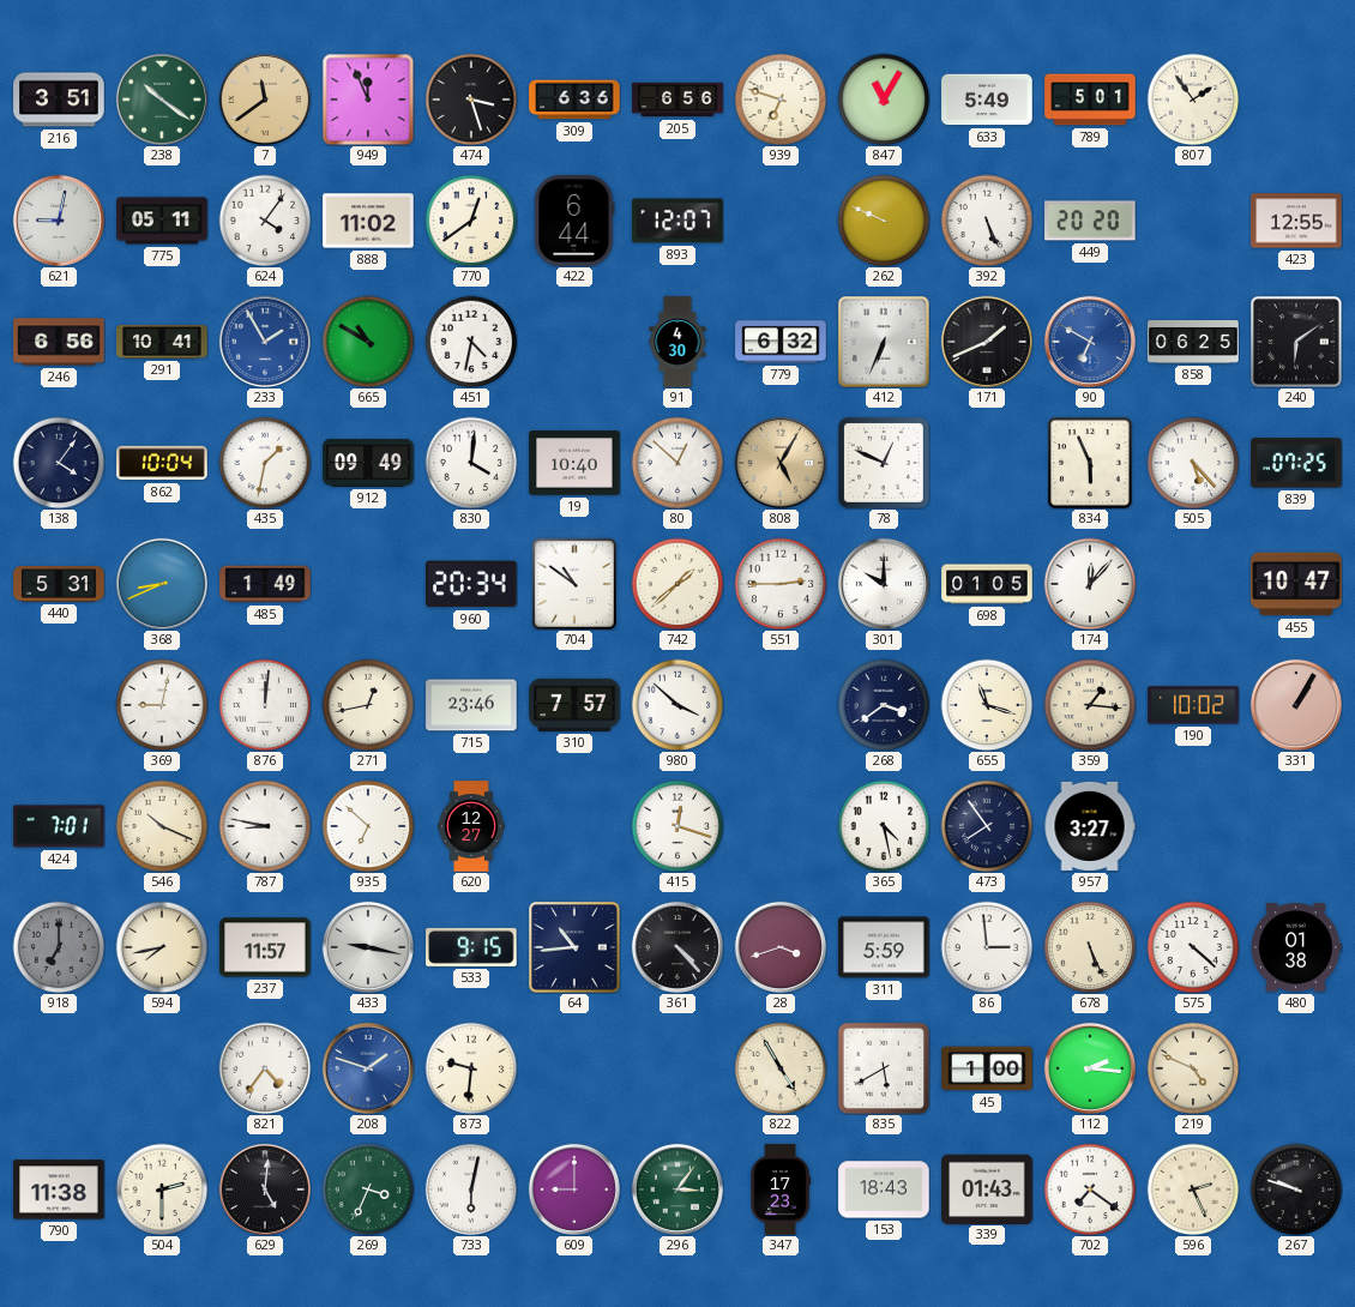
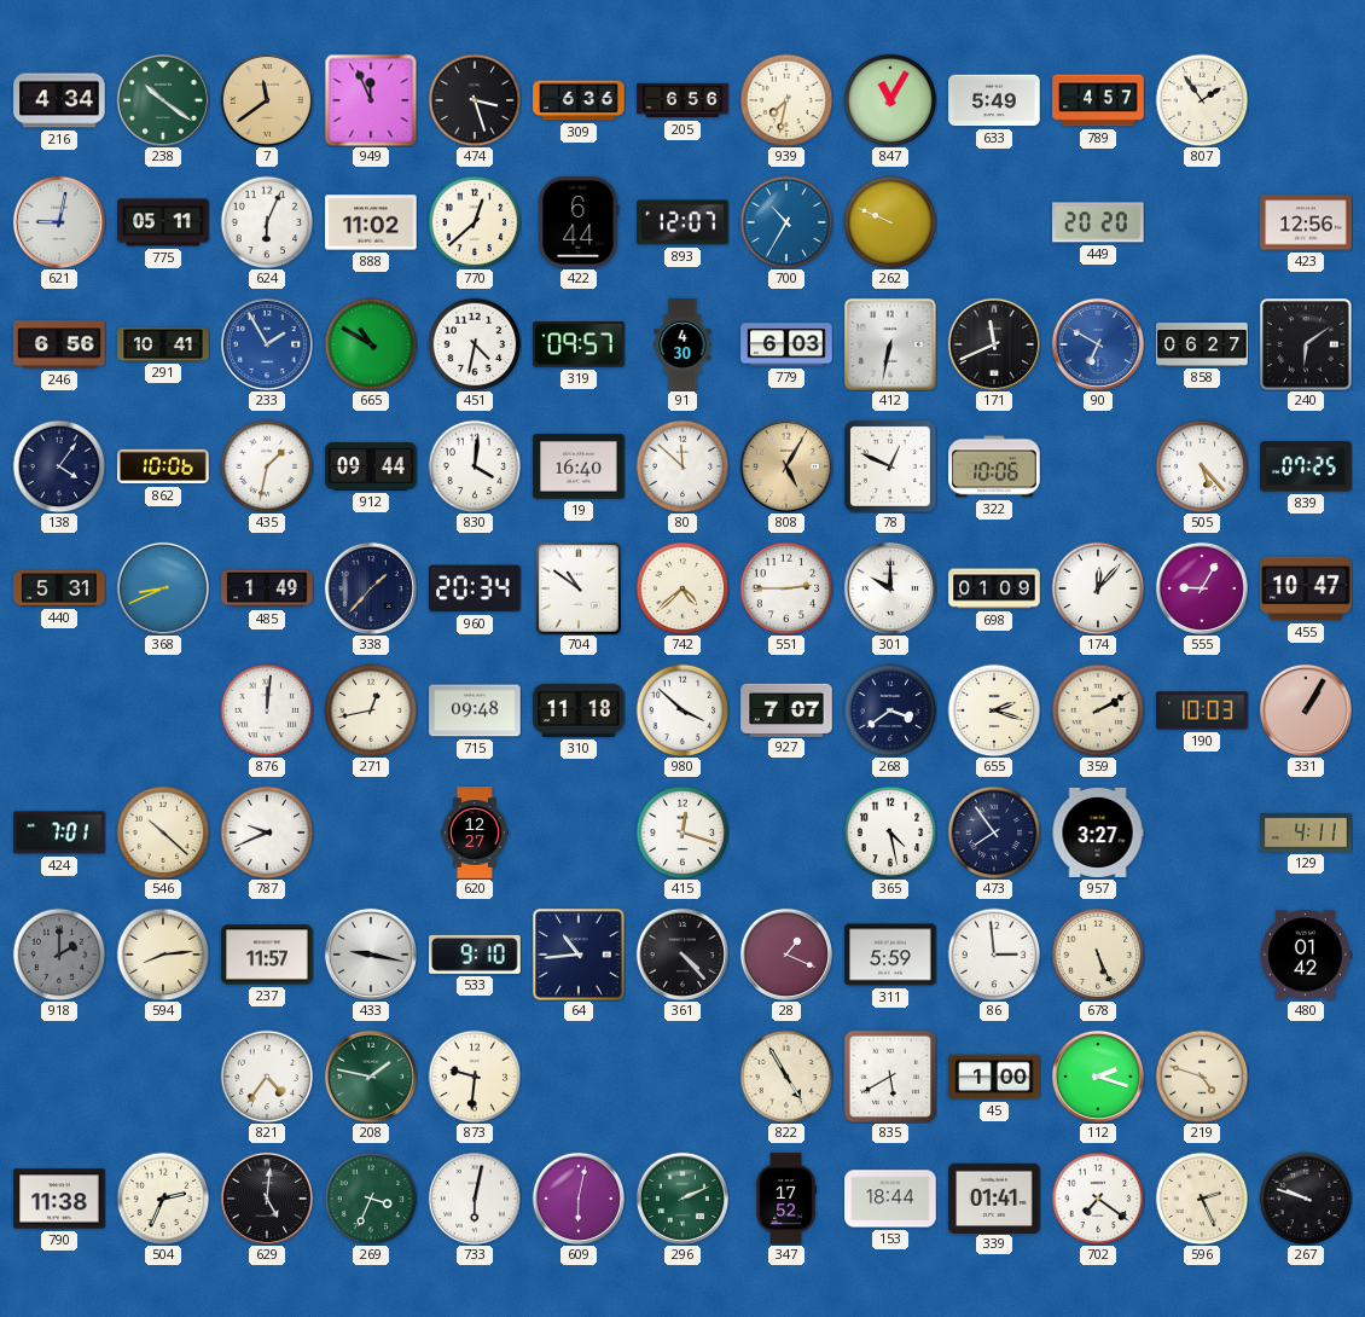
216: 3:51 -> 4:34 (59, 100)
939: 6:48 -> 7:32 (786, 100)
789: 5:01 -> 4:57 (1098, 100)
624: 4:06 -> 6:04 (267, 222)
770: 12:39 -> 12:38 (475, 222)
700: none -> 10:35 (786, 222)
392: 5:26 -> none (987, 221)
423: 12:55 -> 12:56 (1306, 222)
319: none -> 09:57 (579, 344)
779: 6:32 -> 6:03 (786, 344)
412: 6:34 -> 6:32 (890, 344)
171: 1:41 -> 11:41 (994, 344)
858: 06:25 -> 06:27 (1202, 346)
862: 10:04 -> 10:06 (163, 466)
912: 09:49 -> 09:44 (371, 466)
19: 10:40 -> 16:40 (579, 466)
80: 12:52 -> 11:52 (682, 466)
322: none -> 10:06 (994, 466)
834: 5:56 -> none (1090, 463)
338: none -> 1:37 (371, 588)
742: 1:38 -> 4:38 (682, 588)
698: 01:05 -> 01:09 (994, 588)
555: none -> 9:05 (1202, 588)
369: 9:02 -> none (162, 705)
715: 23:46 -> 09:48 (475, 710)
310: 7:57 -> 11:18 (579, 710)
927: none -> 7:07 (786, 709)
655: 11:18 -> 2:18 (994, 710)
359: 1:16 -> 2:10 (1098, 710)
190: 10:02 -> 10:03 (1202, 710)
546: 10:19 -> 10:22 (163, 832)
787: 8:47 -> 9:41 (267, 832)
935: 6:52 -> none (368, 826)
129: none -> 4:11 (1306, 834)
918: 7:00 -> 2:00 (59, 955)
594: 7:43 -> 8:14 (163, 955)
533: 9:15 -> 9:10 (475, 955)
28: 3:42 -> 1:19 (786, 955)
575: 4:22 -> none (1193, 947)
480: 01:38 -> 01:42 (1306, 955)
208: 1:48 -> 1:47 (371, 1077)
208 dial: blue -> green (371, 1077)
112: 2:16 -> 2:18 (1098, 1077)
219: 4:49 -> 4:48 (1202, 1077)
504: 2:30 -> 2:34 (163, 1199)
609: 9:00 -> 6:02 (579, 1199)
296: 3:06 -> 2:11 (682, 1199)
347: 17:23 -> 17:52 (786, 1199)
153: 18:43 -> 18:44 (890, 1199)
339: 01:43 -> 01:41 (994, 1197)
